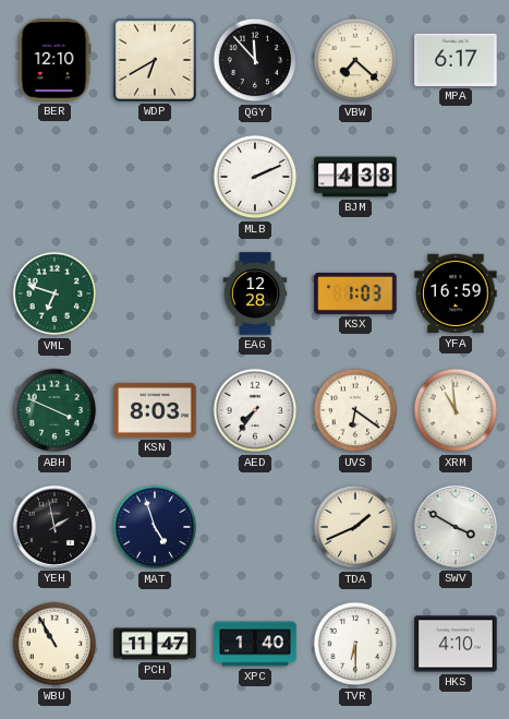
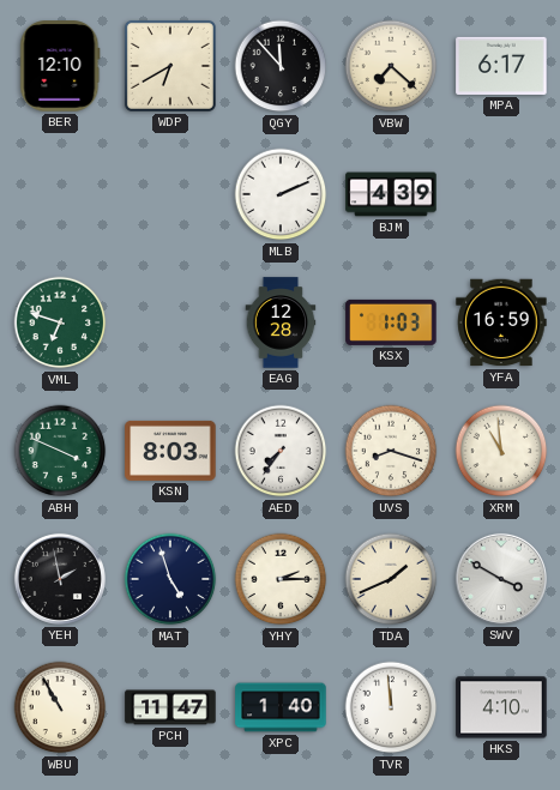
BJM: 4:38 -> 4:39 (391, 194)
UVS: 6:21 -> 8:18 (391, 451)
YHY: none -> 2:15 (281, 579)
TVR: 6:30 -> 11:59 (391, 707)
